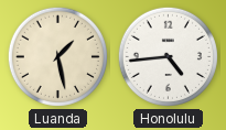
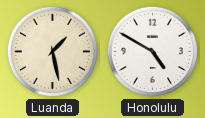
Honolulu: 4:44 -> 4:50 (152, 51)
